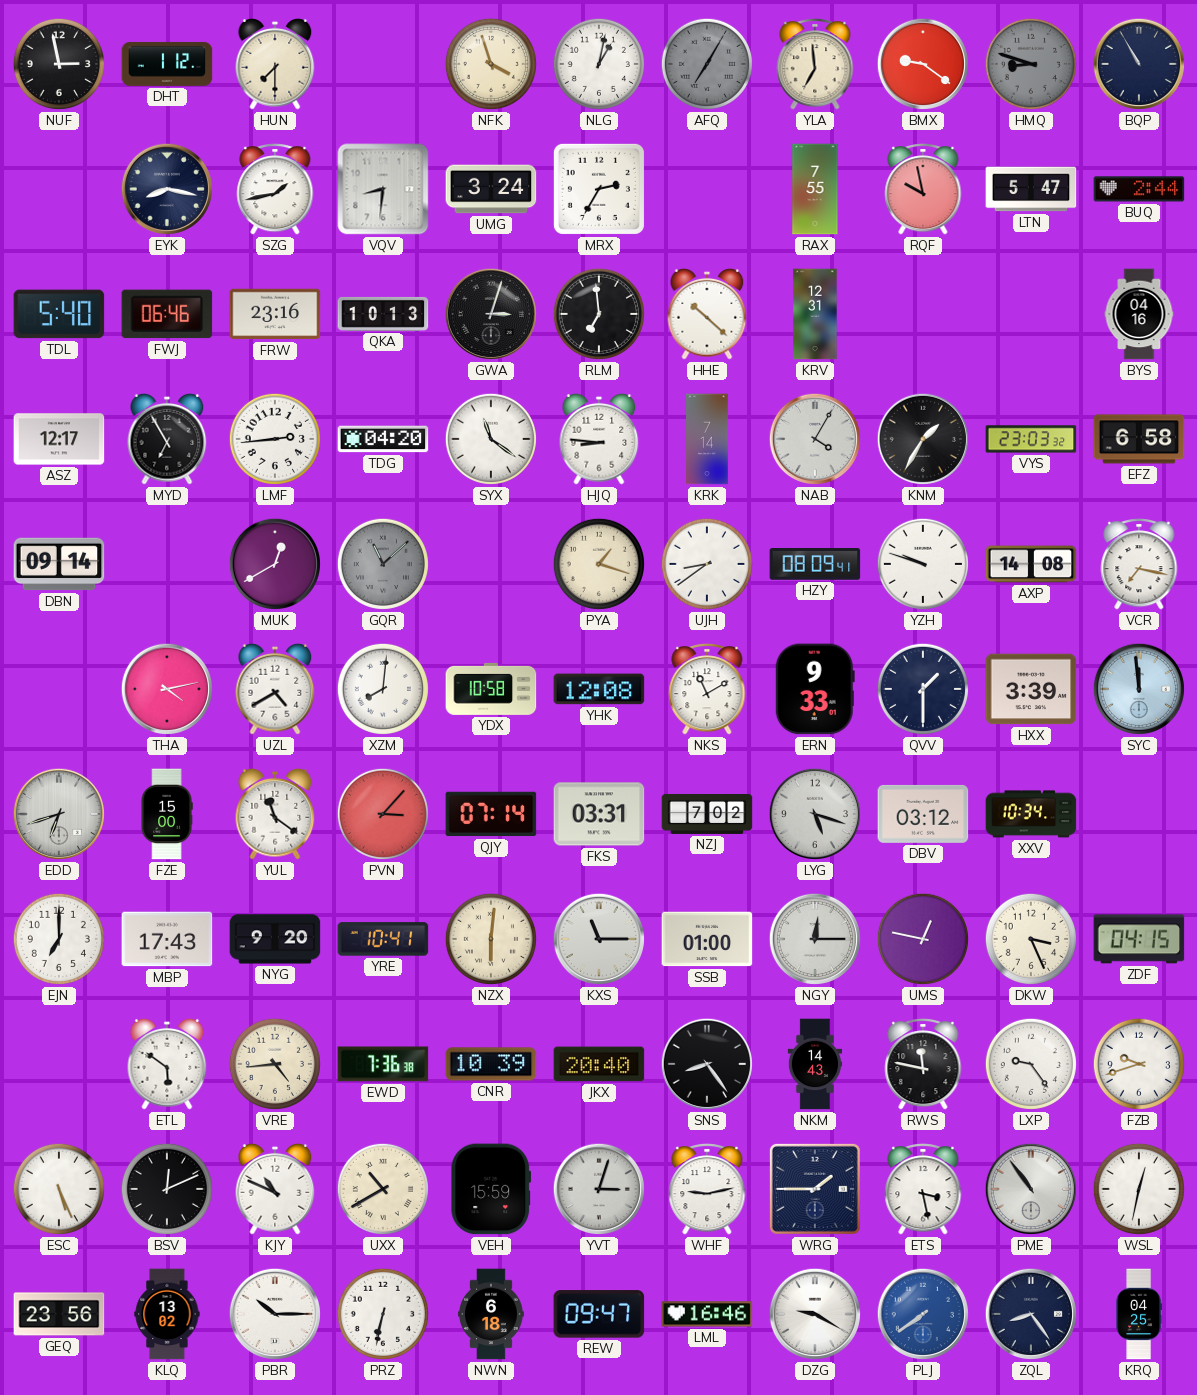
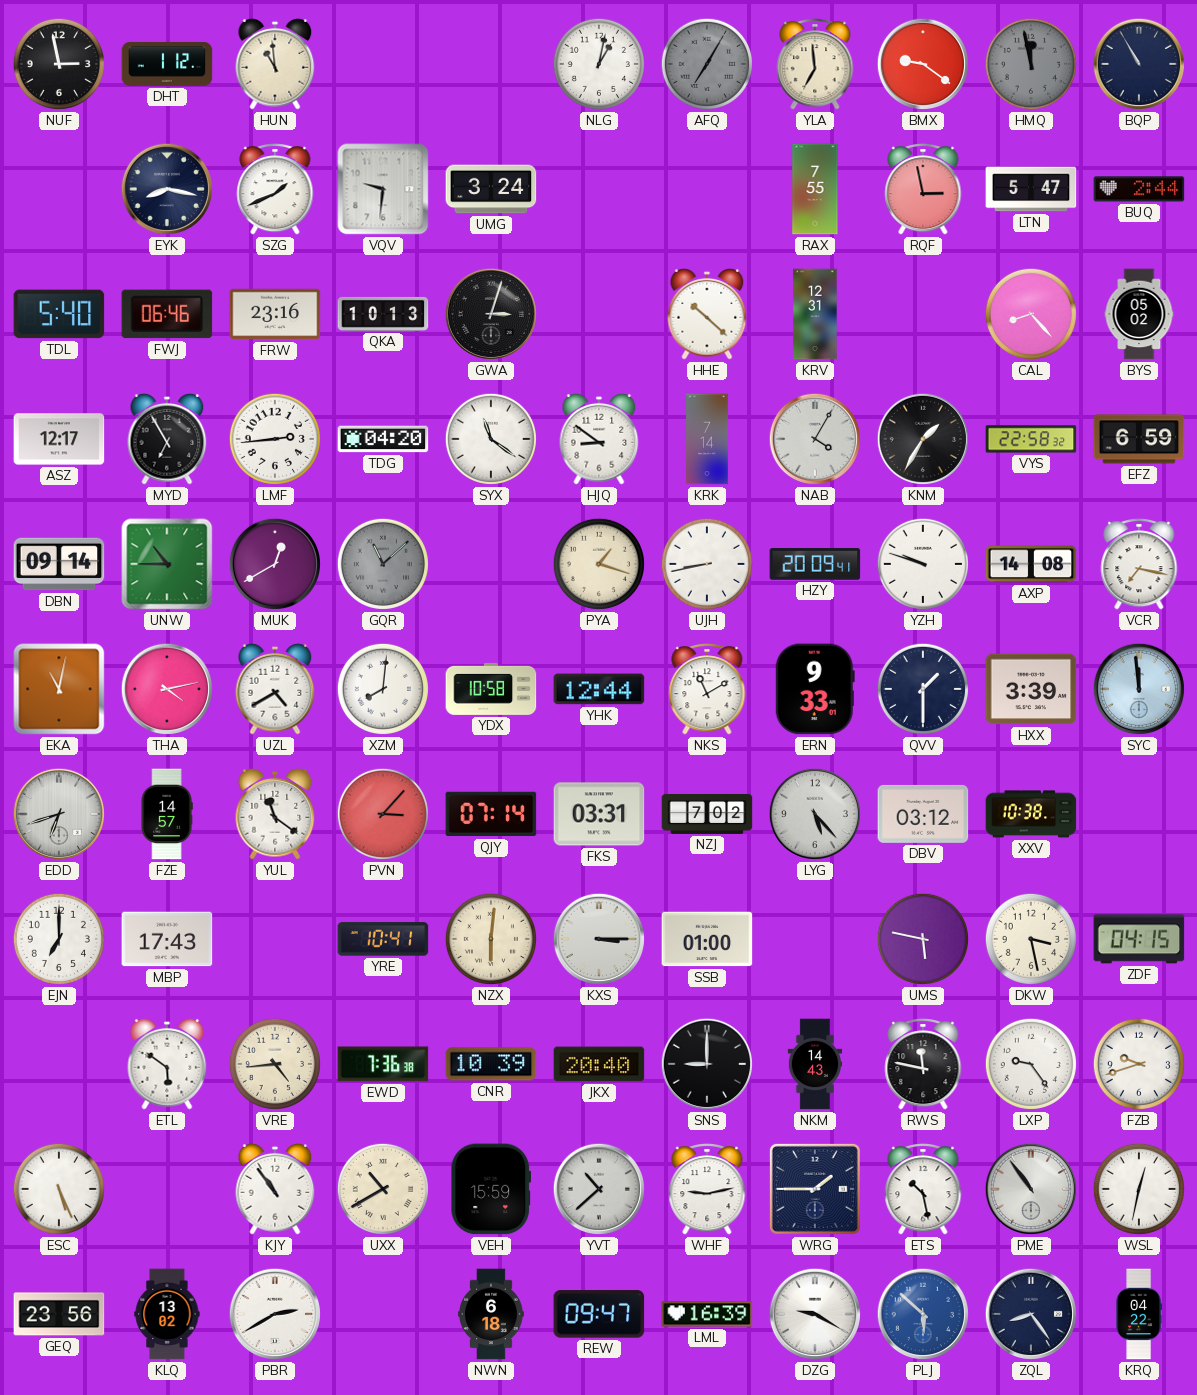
HUN: 7:30 -> 10:59 (275, 64)
NFK: 3:57 -> none (491, 64)
HMQ: 8:48 -> 11:58 (1031, 64)
SZG: 1:43 -> 1:41 (275, 189)
VQV: 8:31 -> 9:31 (383, 189)
MRX: 2:35 -> none (599, 189)
RQF: 9:58 -> 2:58 (923, 189)
RLM: 6:59 -> none (599, 314)
CAL: none -> 8:23 (1031, 314)
BYS: 04:16 -> 05:02 (1139, 314)
HJQ: 8:46 -> 8:51 (599, 439)
VYS: 23:03 -> 22:58 (1031, 439)
EFZ: 6:58 -> 6:59 (1139, 439)
UNW: none -> 10:45 (167, 564)
UJH: 8:39 -> 8:43 (707, 564)
HZY: 08:09 -> 20:09 (815, 565)
EKA: none -> 11:02 (59, 689)
YHK: 12:08 -> 12:44 (599, 689)
FZE: 15:00 -> 14:57 (167, 814)
LYG: 5:18 -> 5:23 (815, 814)
XXV: 10:34 -> 10:38 (1031, 814)
NYG: 9:20 -> none (275, 939)
KXS: 11:15 -> 3:15 (599, 939)
NGY: 12:15 -> none (815, 939)
UMS: 12:47 -> 5:47 (923, 939)
DKW: 3:26 -> 3:28 (1031, 939)
SNS: 8:24 -> 9:00 (707, 1064)
BSV: 12:11 -> none (167, 1189)
KJY: 10:49 -> 10:54 (275, 1189)
YVT: 3:03 -> 10:38 (599, 1189)
ETS: 3:28 -> 10:28 (923, 1189)
PBR: 10:15 -> 2:40 (275, 1314)
PRZ: 6:32 -> none (383, 1314)
LML: 16:46 -> 16:39 (707, 1314)
PLJ: 7:39 -> 5:52 (923, 1314)
KRQ: 04:25 -> 04:22 (1139, 1314)
